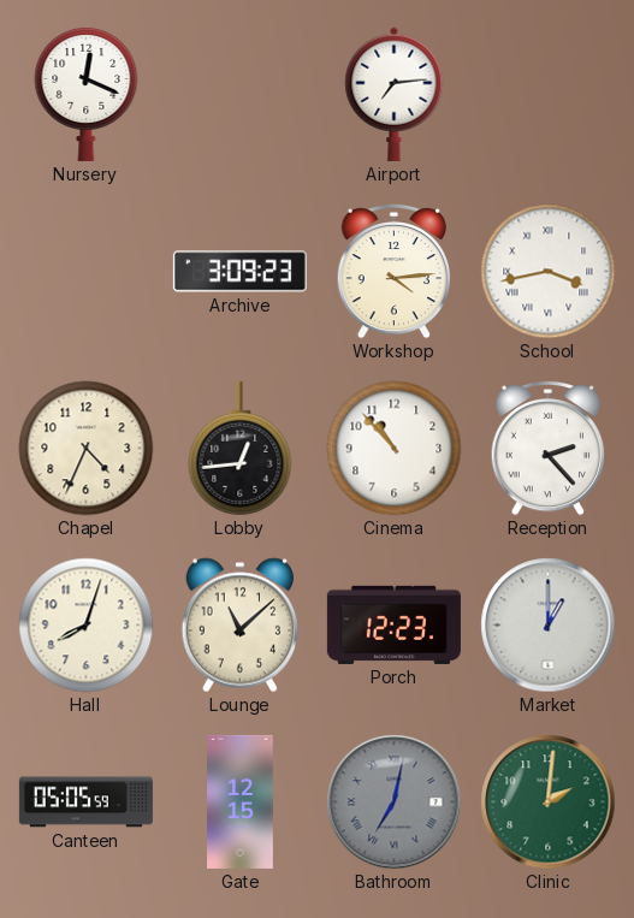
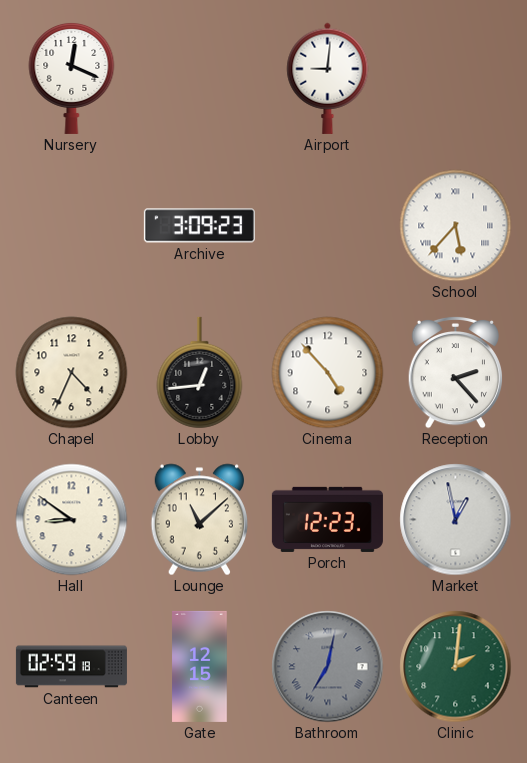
Airport: 7:14 -> 9:01 (328, 78)
Workshop: 4:14 -> none (393, 271)
School: 3:43 -> 5:37 (456, 226)
Cinema: 10:53 -> 4:53 (328, 373)
Hall: 8:03 -> 8:51 (72, 520)
Market: 1:00 -> 12:58 (456, 520)
Canteen: 05:05 -> 02:59 (71, 667)
